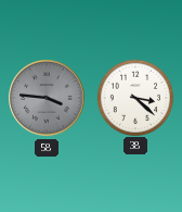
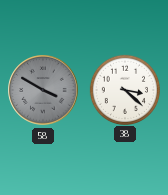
58: 3:46 -> 3:50 (43, 90)
